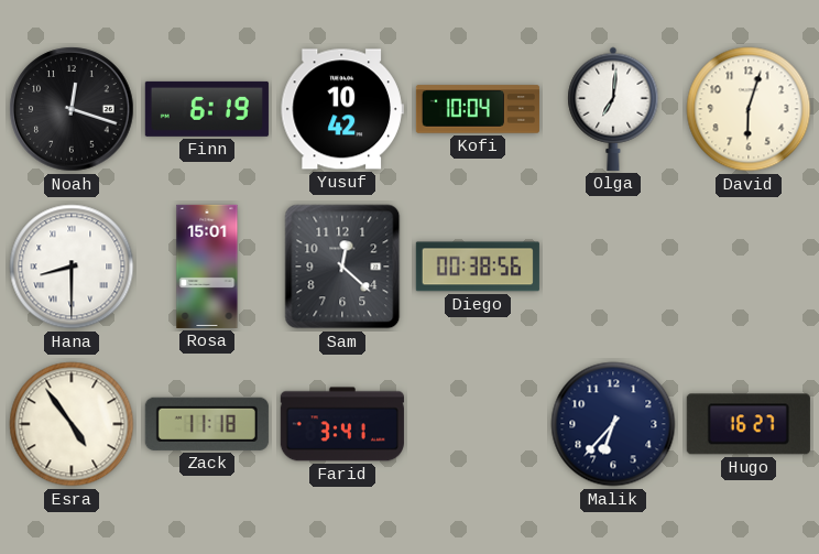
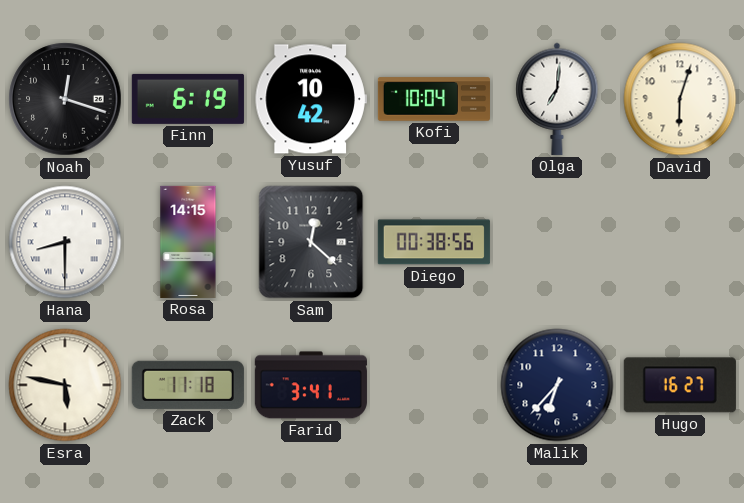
Rosa: 15:01 -> 14:15 (188, 242)
Esra: 4:54 -> 5:47 (65, 385)
